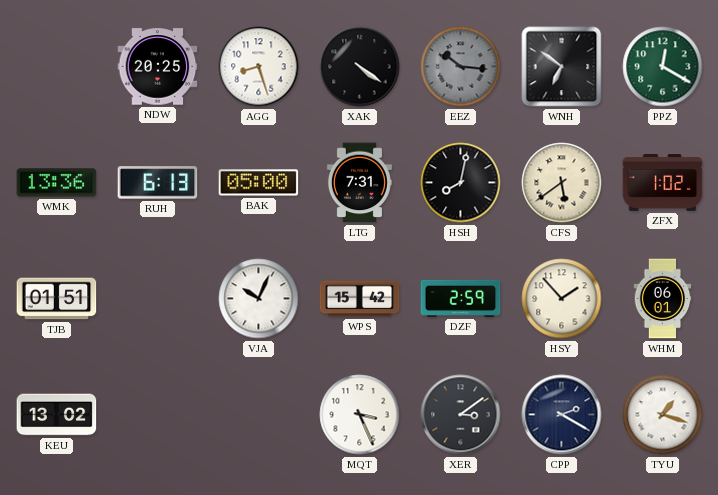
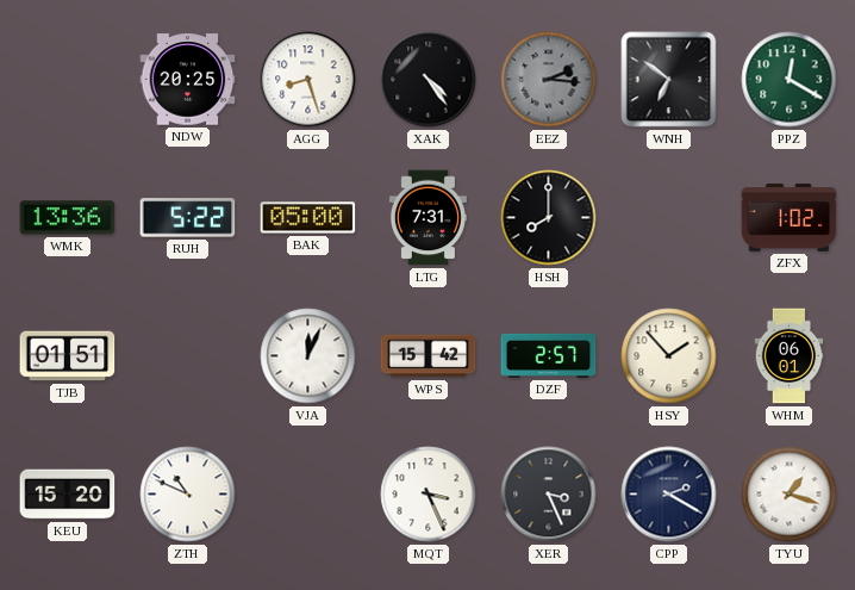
XAK: 4:21 -> 4:24 (429, 80)
EEZ: 10:16 -> 2:16 (549, 80)
RUH: 6:13 -> 5:22 (188, 218)
HSH: 8:02 -> 8:00 (549, 218)
CFS: 5:39 -> none (562, 183)
VJA: 10:04 -> 12:04 (308, 356)
DZF: 2:59 -> 2:57 (549, 355)
KEU: 13:02 -> 15:20 (68, 495)
ZTH: none -> 10:49 (188, 495)
XER: 3:09 -> 3:26 (549, 495)
